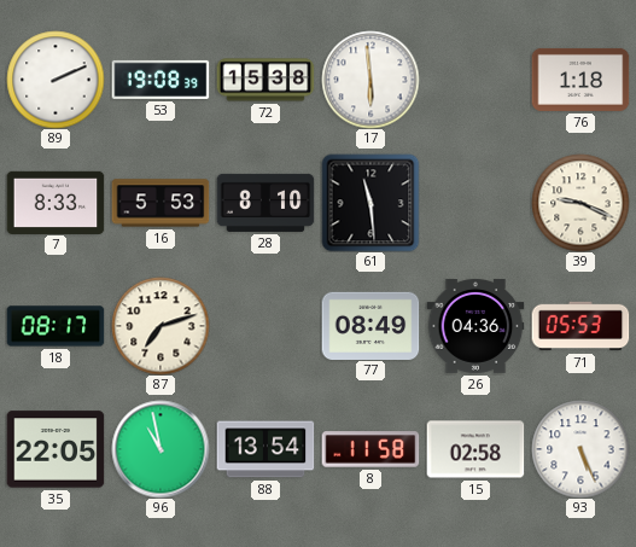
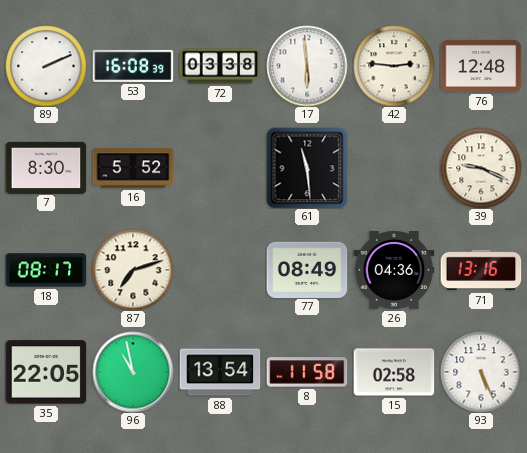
53: 19:08 -> 16:08 (133, 66)
72: 15:38 -> 03:38 (220, 66)
42: none -> 2:46 (394, 66)
76: 1:18 -> 12:48 (481, 66)
7: 8:33 -> 8:30 (46, 167)
16: 5:53 -> 5:52 (133, 168)
28: 8:10 -> none (266, 203)
71: 05:53 -> 13:16 (481, 270)
